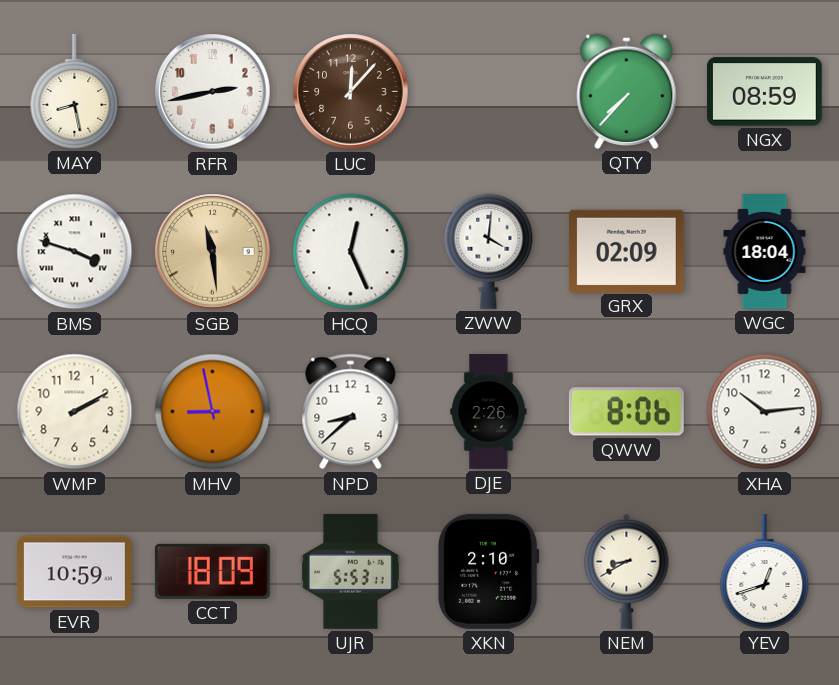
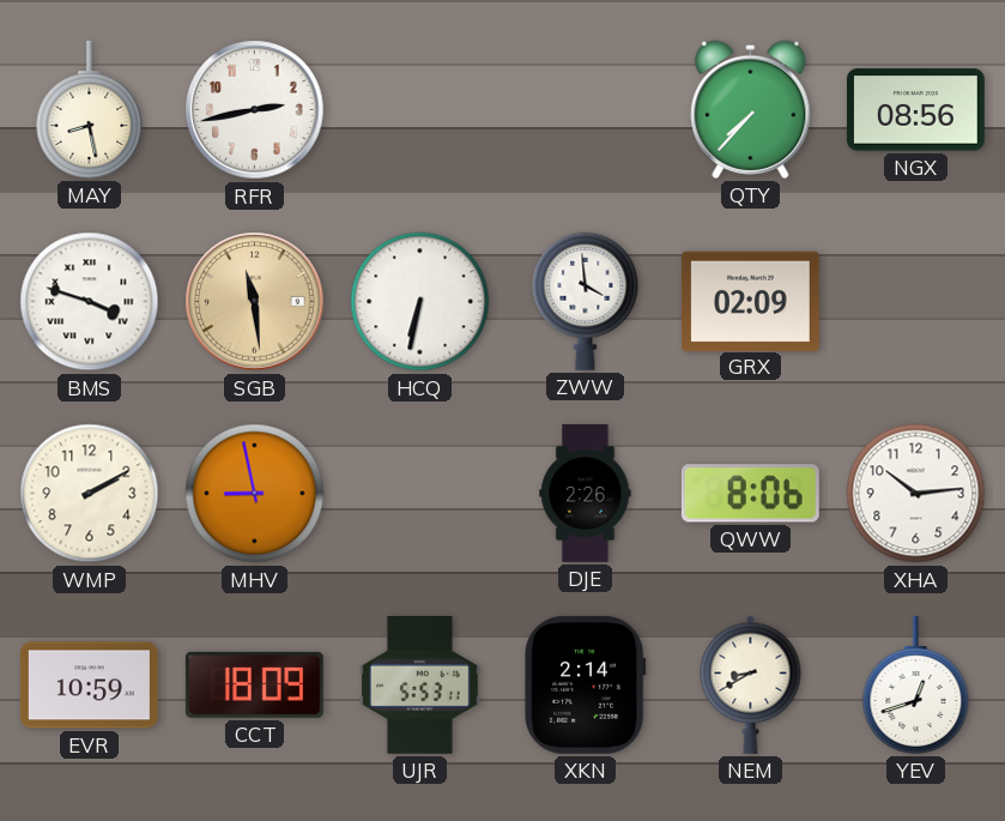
LUC: 12:07 -> none (351, 92)
NGX: 08:59 -> 08:56 (915, 110)
HCQ: 12:26 -> 6:32 (420, 302)
ZWW: 4:01 -> 3:59 (586, 301)
WGC: 18:04 -> none (765, 252)
NPD: 8:38 -> none (351, 412)
XKN: 2:10 -> 2:14 (585, 684)
